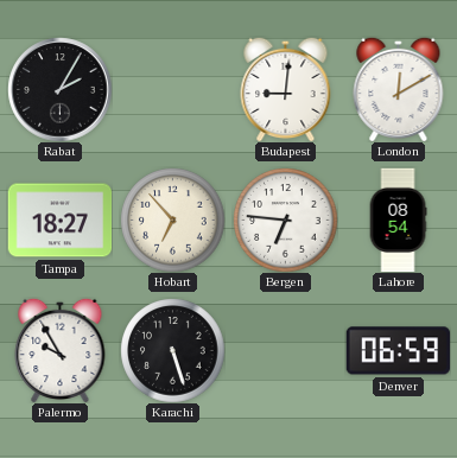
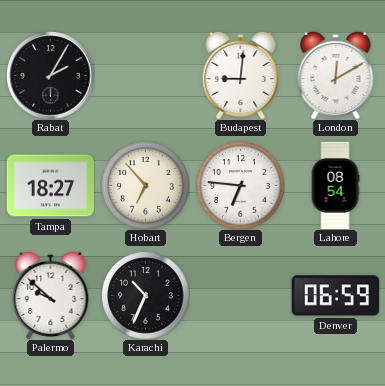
Palermo: 9:55 -> 9:52 (51, 295)
Karachi: 5:27 -> 10:34 (145, 295)
